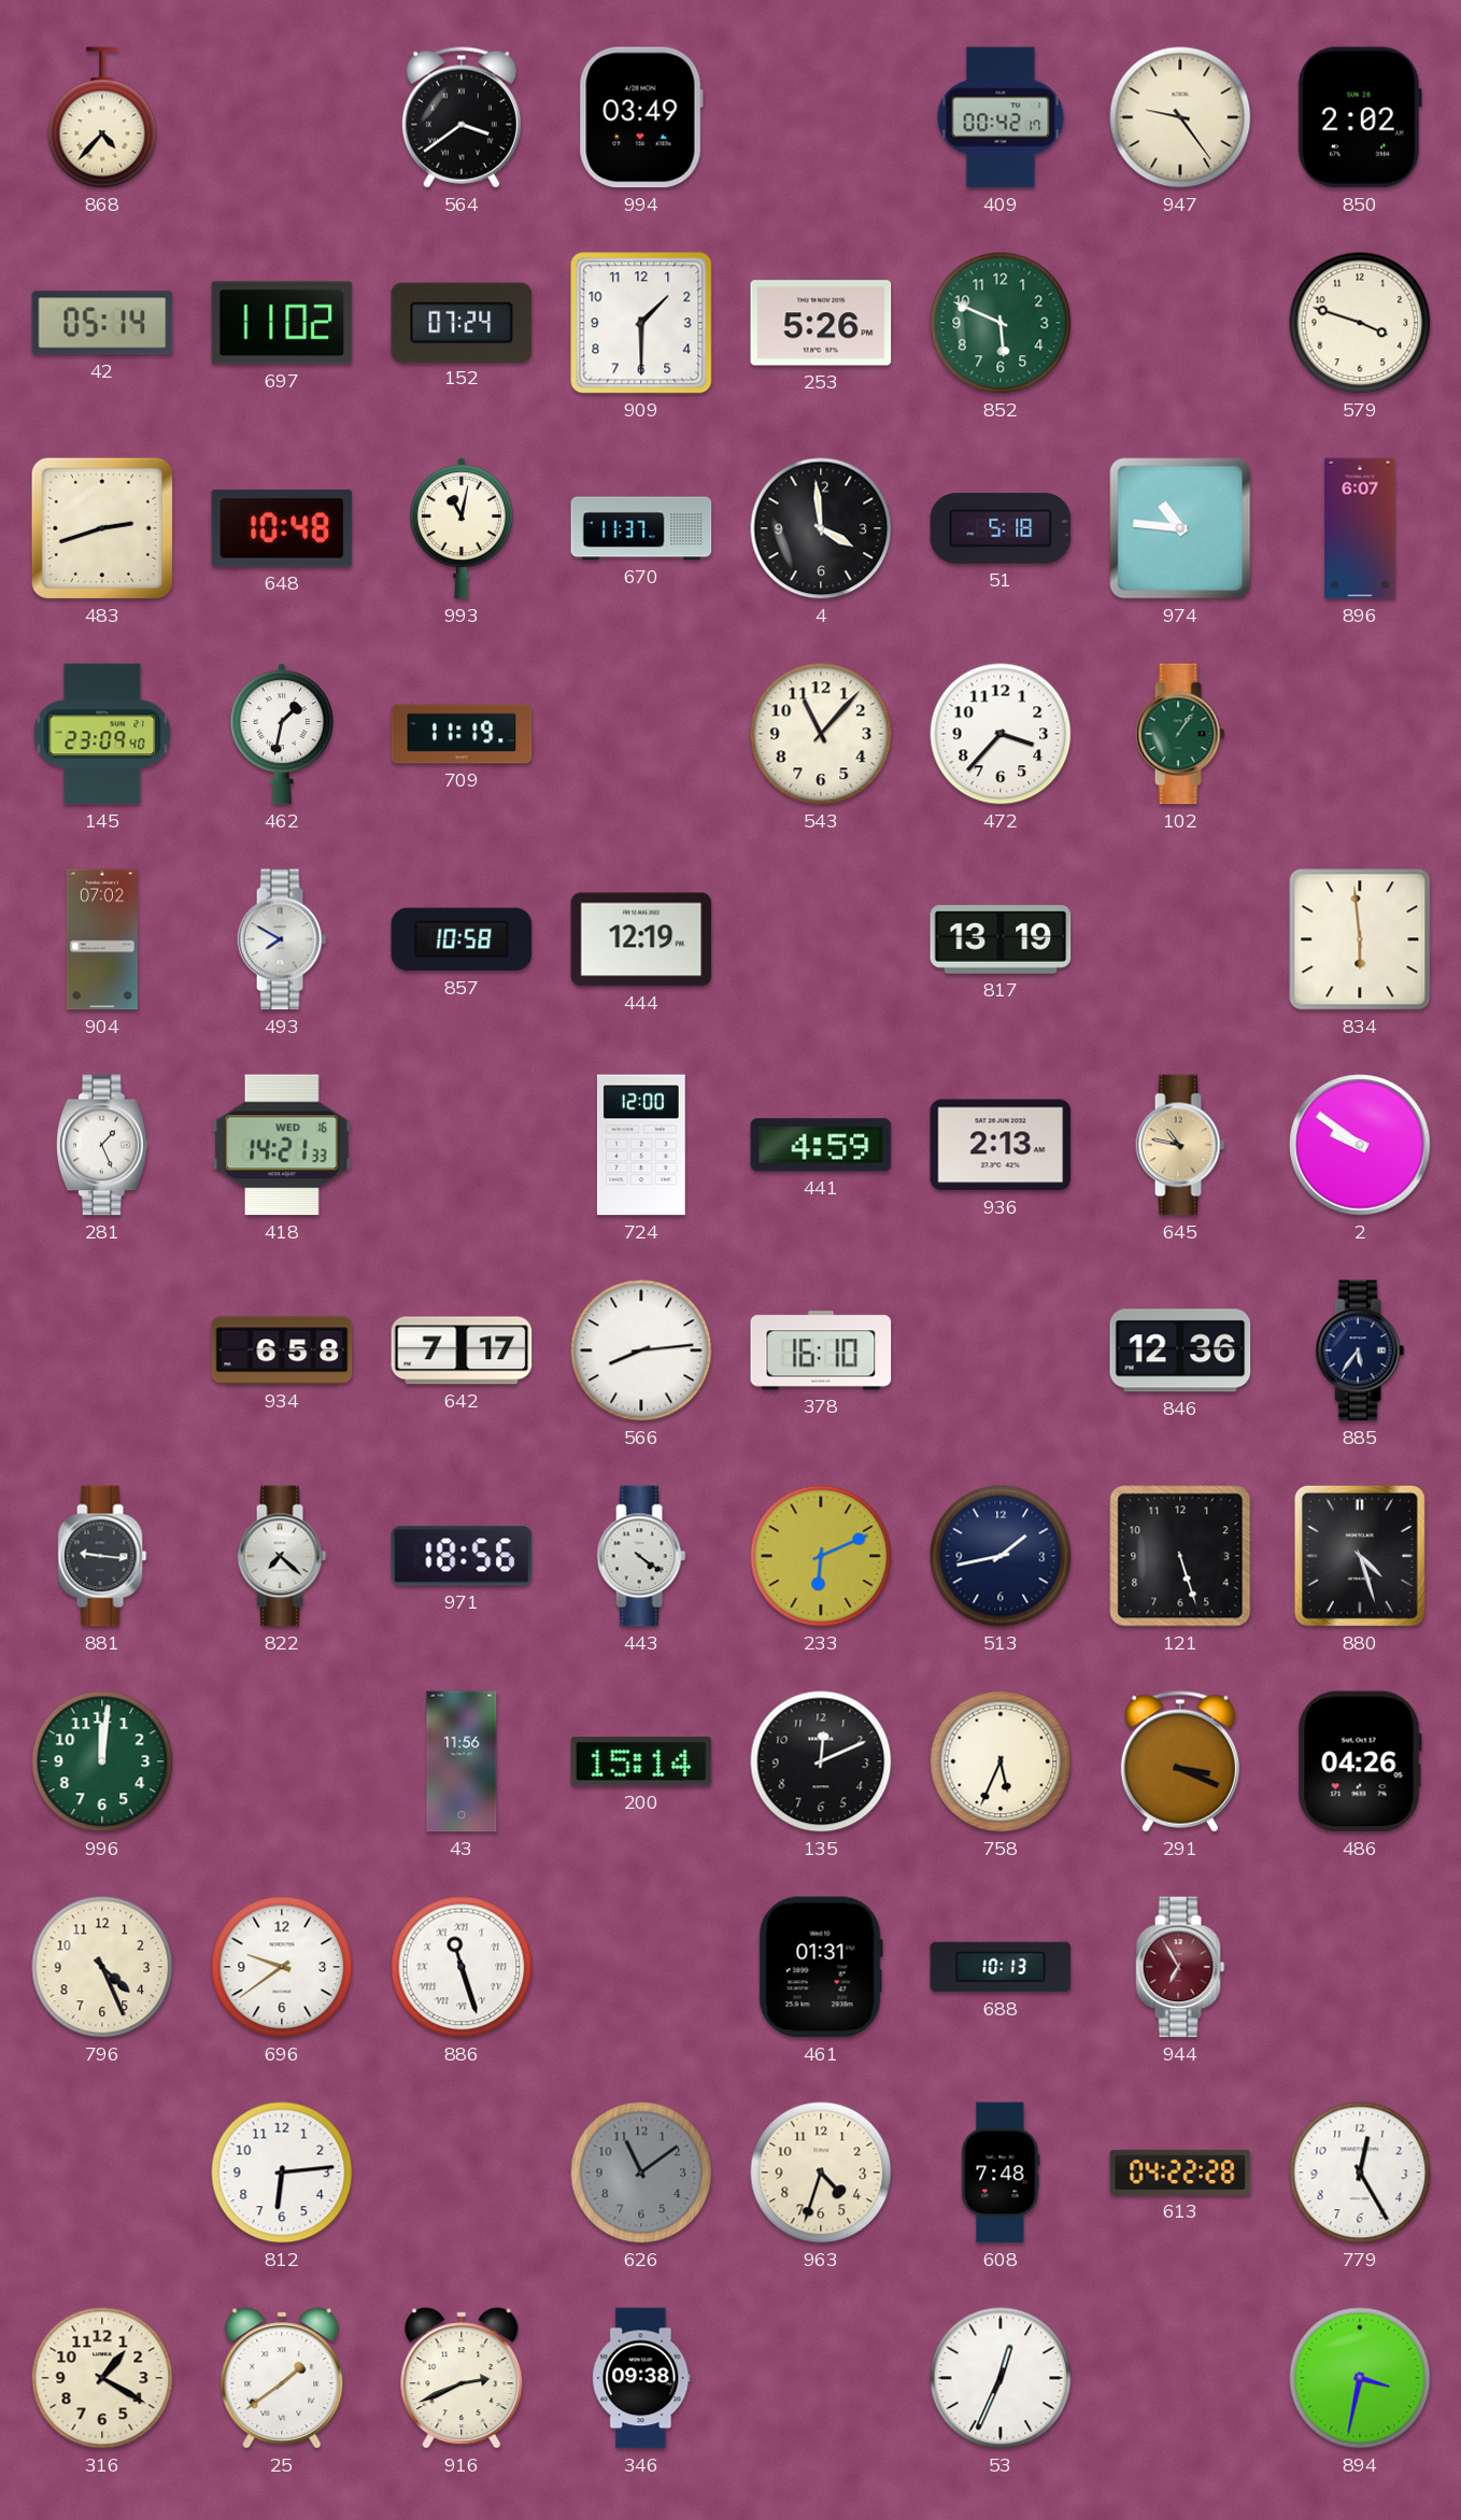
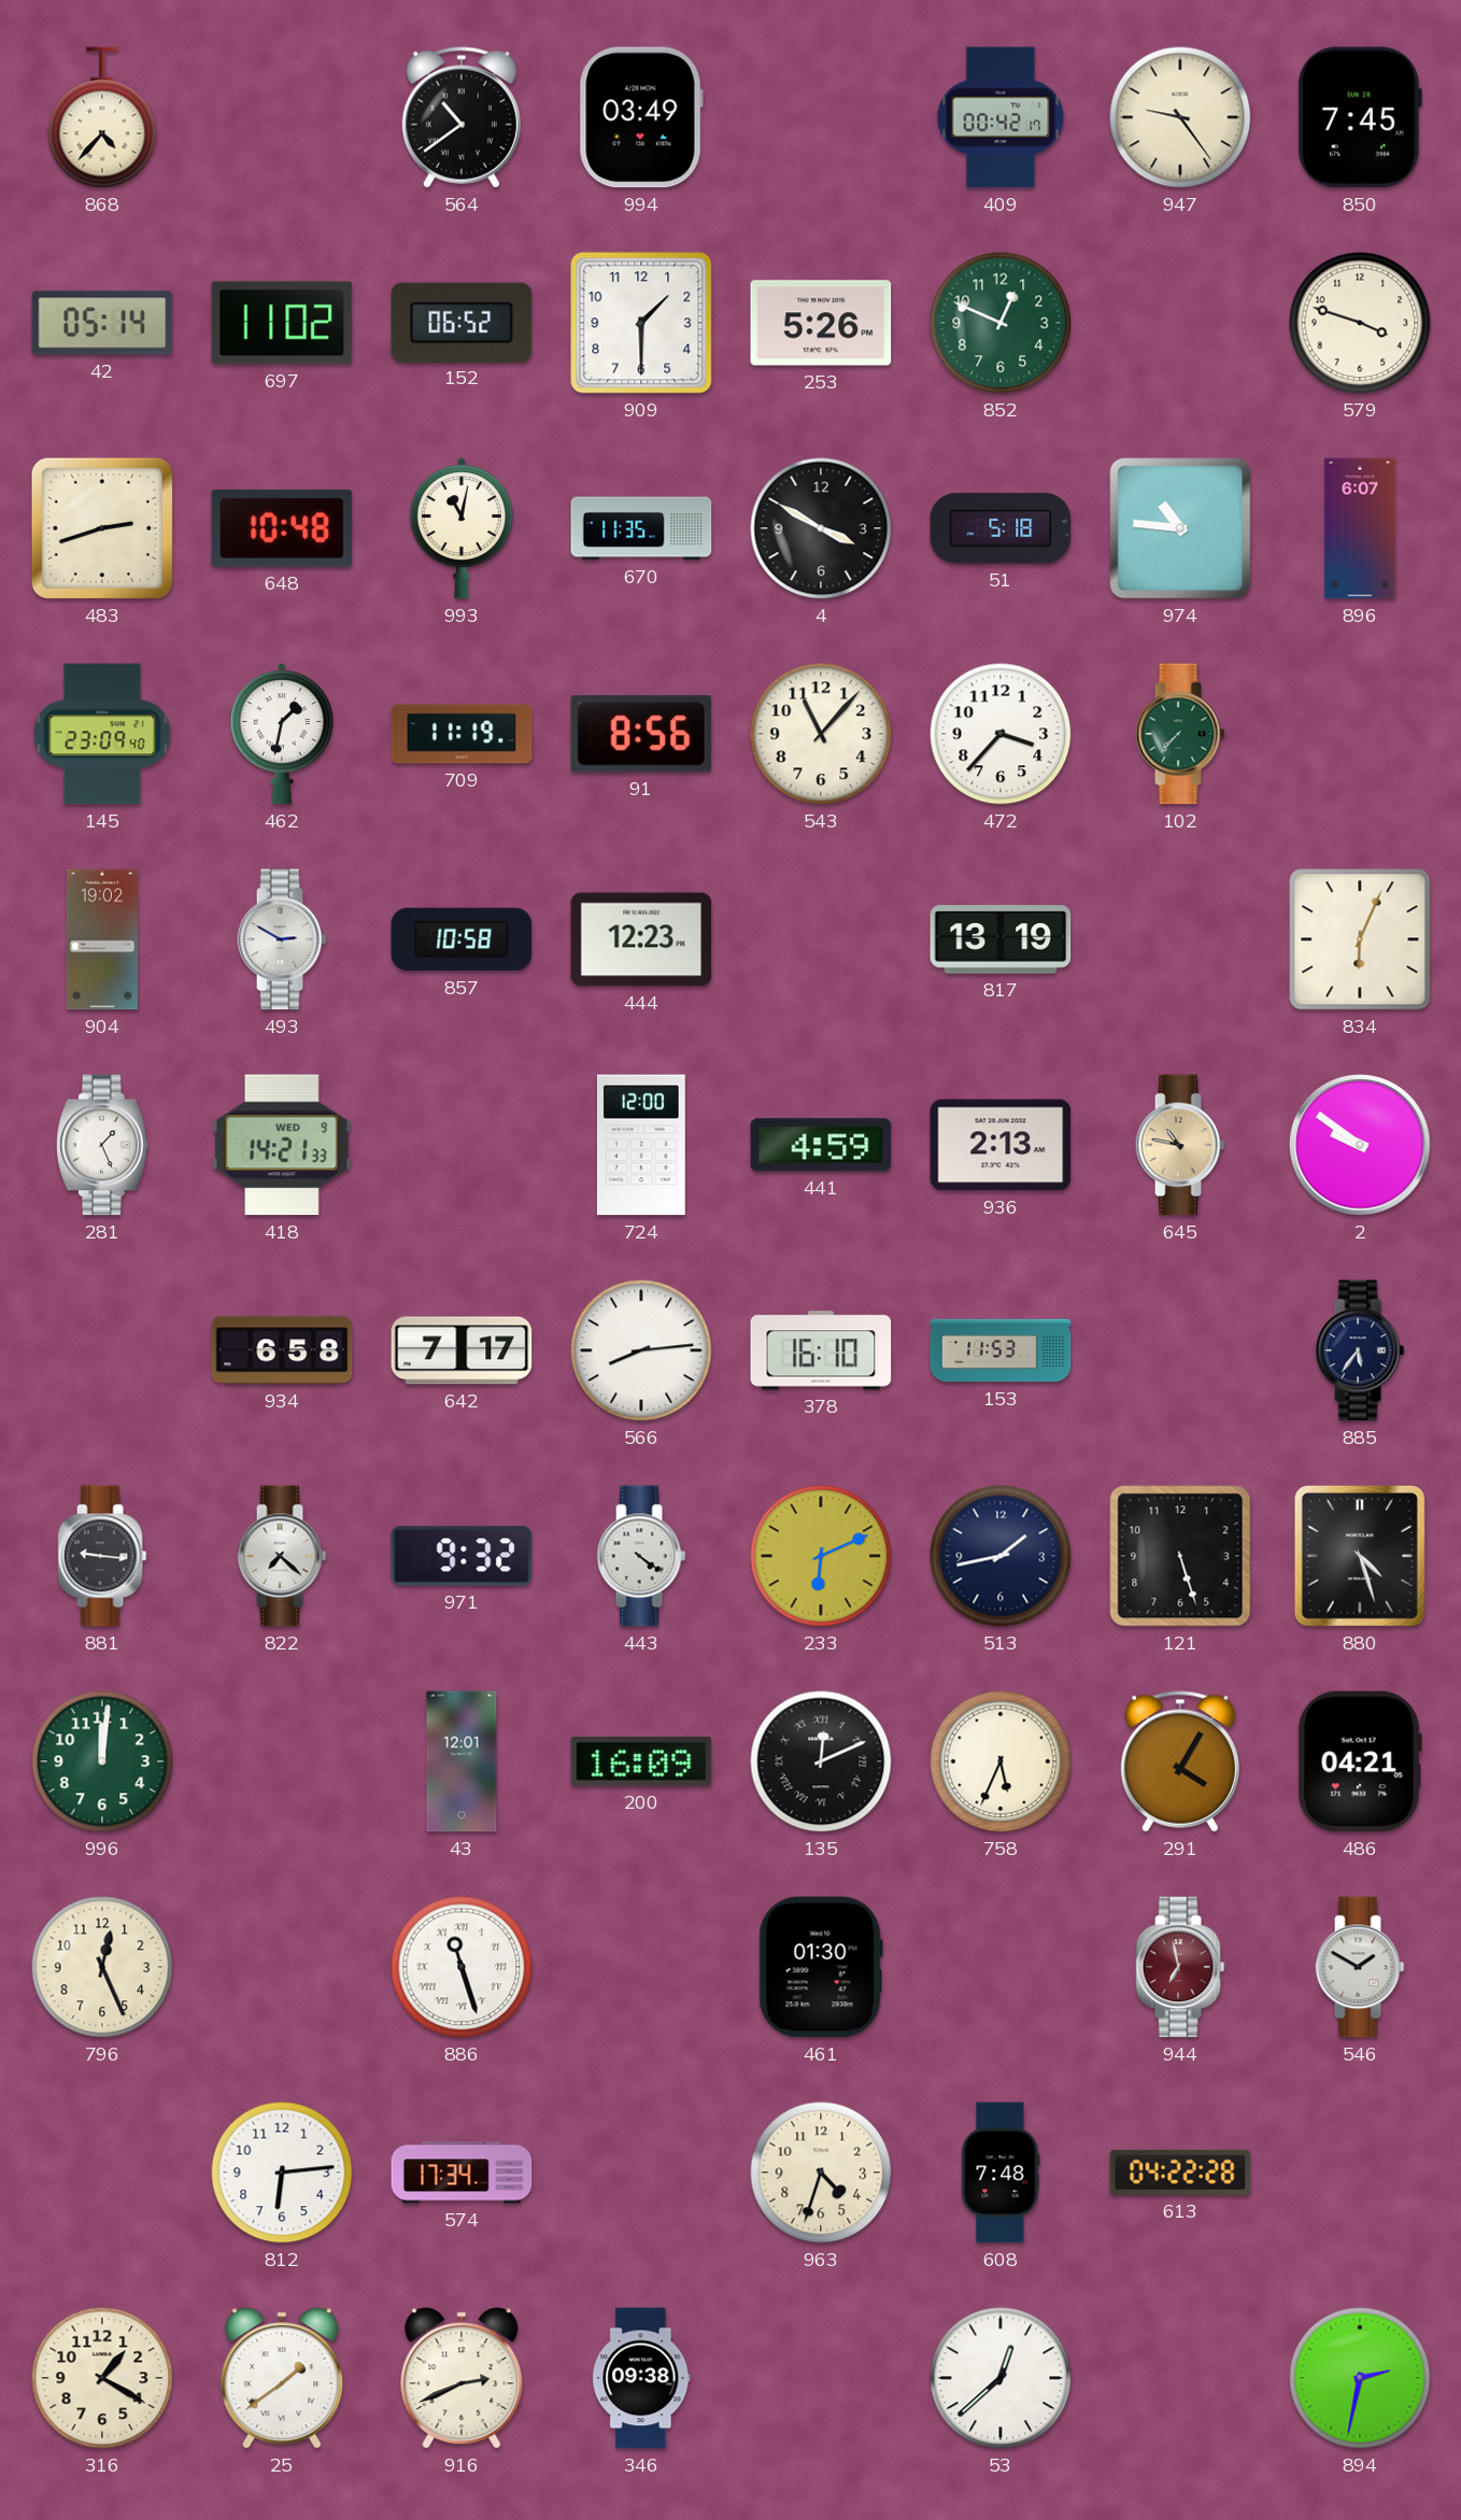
564: 3:39 -> 10:39 (462, 117)
850: 2:02 -> 7:45 (1360, 117)
152: 07:24 -> 06:52 (462, 322)
852: 5:49 -> 12:49 (1001, 323)
670: 11:37 -> 11:35 (641, 528)
4: 3:59 -> 3:50 (821, 528)
91: none -> 8:56 (641, 734)
102: 1:06 -> 7:37 (1180, 734)
904: 07:02 -> 19:02 (102, 939)
493: 7:50 -> 2:50 (282, 939)
444: 12:19 -> 12:23 (641, 939)
834: 5:59 -> 6:04 (1360, 939)
418 date: WED 16 -> WED 9 (282, 1145)
153: none -> 11:53 (1001, 1350)
846: 12:36 -> none (1180, 1350)
971: 18:56 -> 9:32 (462, 1556)
43: 11:56 -> 12:01 (462, 1761)
200: 15:14 -> 16:09 (641, 1762)
135 numerals: Arabic -> Roman (821, 1761)
291: 3:19 -> 4:05 (1180, 1761)
486: 04:26 -> 04:21 (1360, 1761)
796: 4:26 -> 12:26 (102, 1967)
696: 9:39 -> none (282, 1967)
461: 01:31 -> 01:30 (821, 1967)
688: 10:13 -> none (1001, 1967)
944: 6:55 -> 6:58 (1180, 1967)
546: none -> 1:50 (1360, 1967)
574: none -> 17:34 (462, 2172)
626: 11:09 -> none (641, 2172)
779: 12:25 -> none (1360, 2172)
53: 12:34 -> 12:38 (1001, 2378)
894: 3:32 -> 2:32 (1360, 2378)
